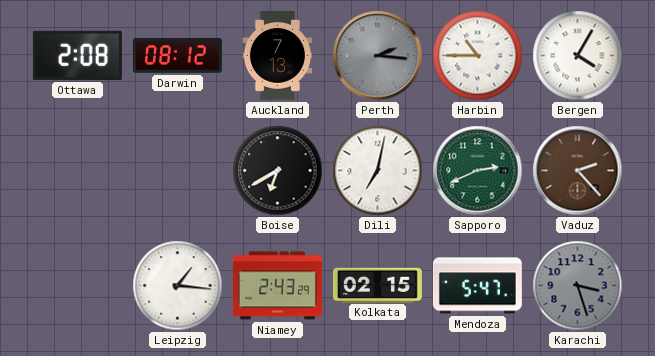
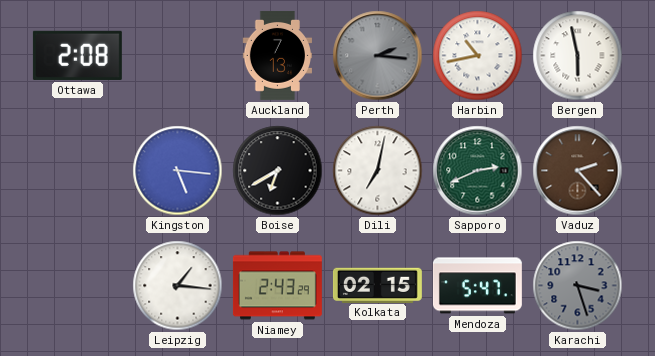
Darwin: 08:12 -> none (177, 56)
Harbin: 10:45 -> 10:43 (478, 56)
Bergen: 4:05 -> 5:58 (578, 56)
Kingston: none -> 5:16 (178, 171)
